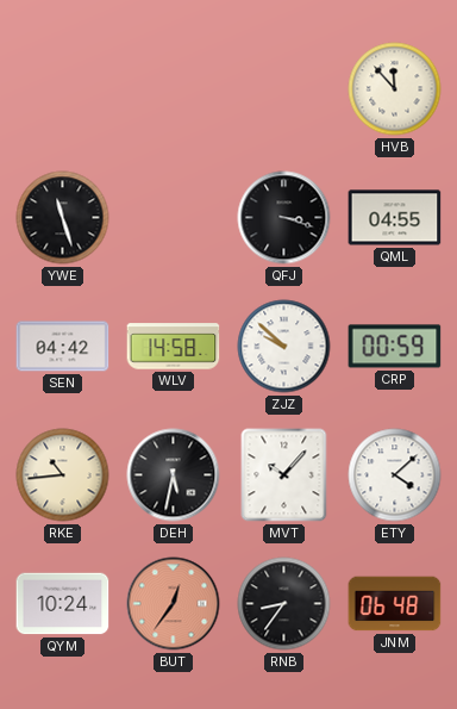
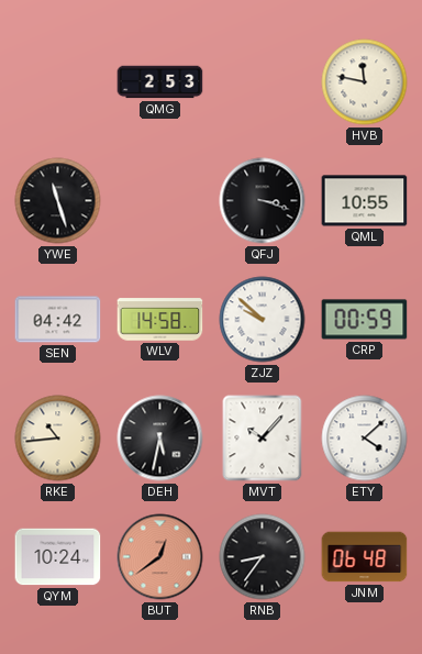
QMG: none -> 2:53 (160, 82)
HVB: 11:53 -> 11:47 (365, 82)
QML: 04:55 -> 10:55 (365, 201)
BUT: 12:36 -> 12:39 (160, 557)
